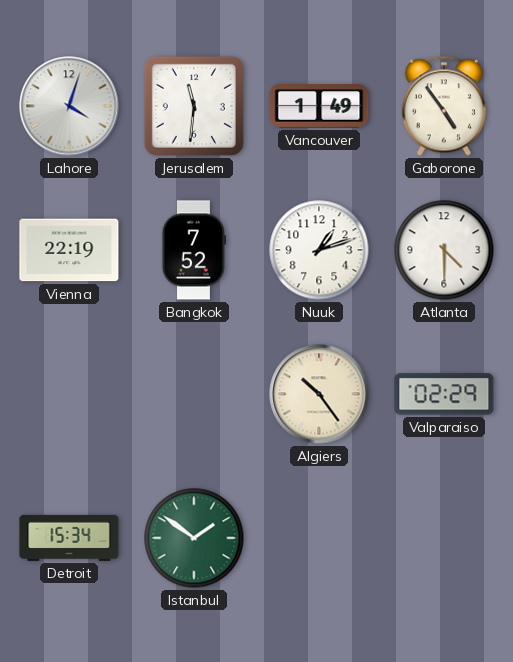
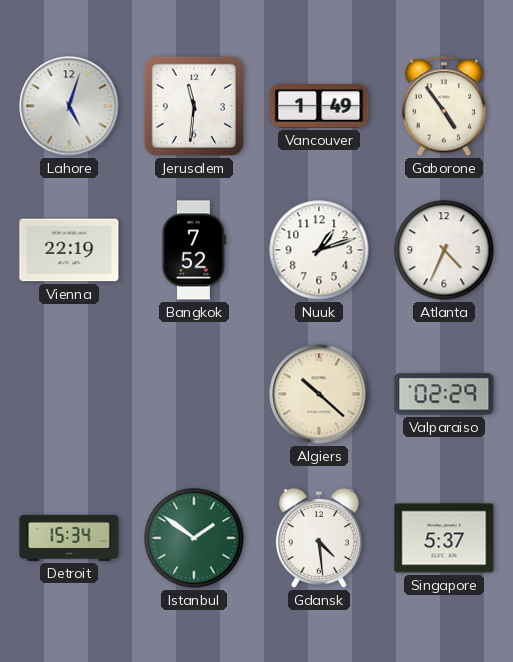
Lahore: 4:03 -> 5:03 (69, 106)
Atlanta: 4:30 -> 4:34 (444, 250)
Algiers: 10:24 -> 10:22 (319, 394)
Gdansk: none -> 4:29 (319, 538)
Singapore: none -> 5:37 (444, 538)
